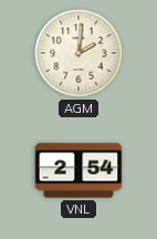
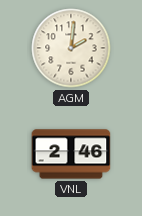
VNL: 2:54 -> 2:46 (71, 154)
